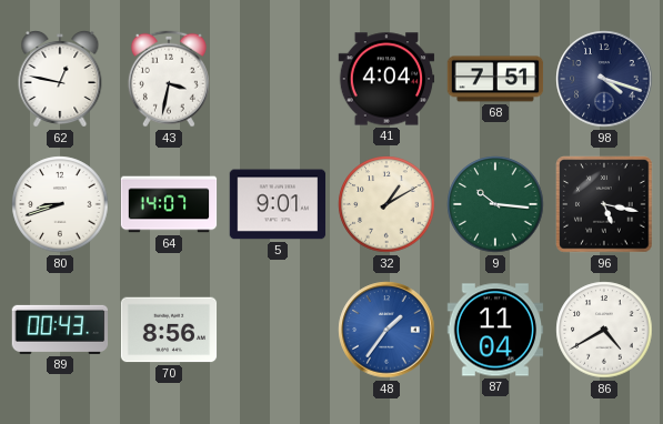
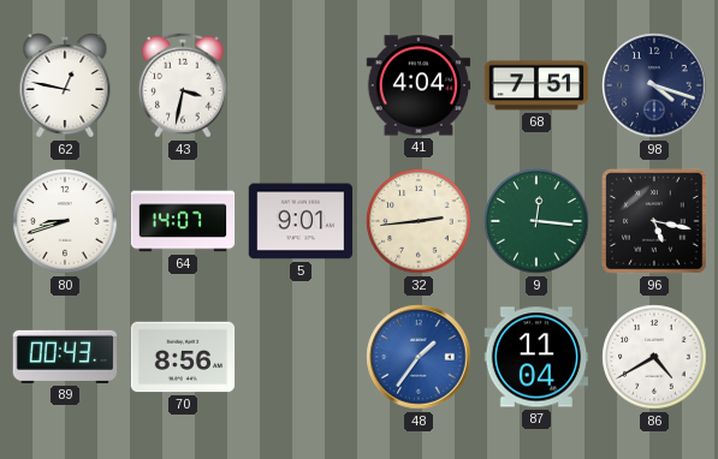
32: 1:10 -> 2:44 (419, 221)
9: 10:16 -> 12:16 (536, 221)
